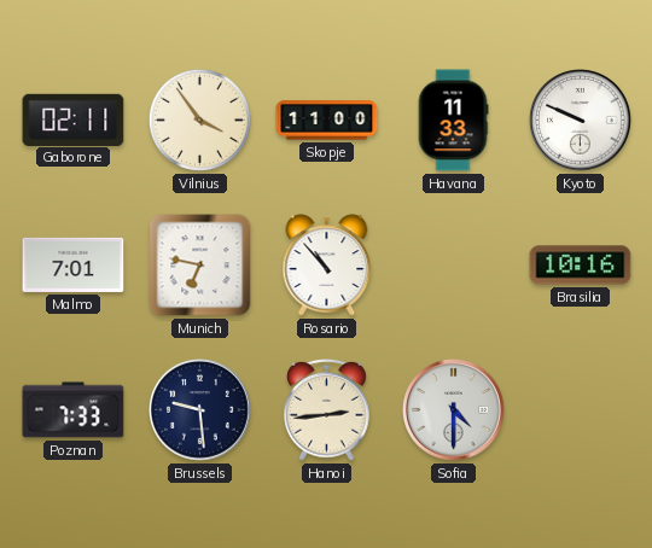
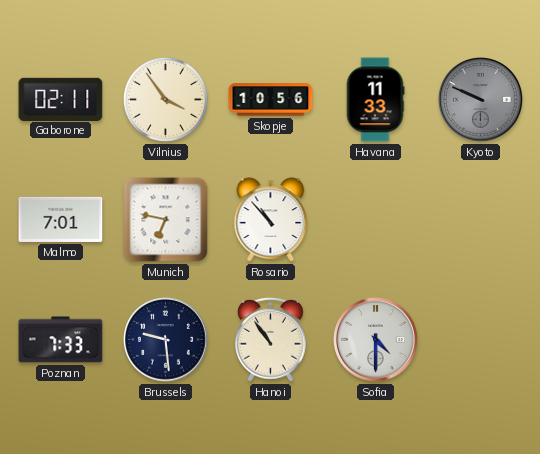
Skopje: 11:00 -> 10:56 (271, 100)
Kyoto dial: white -> grey (481, 100)
Brasilia: 10:16 -> none (581, 266)
Hanoi: 2:44 -> 10:54 (271, 339)
